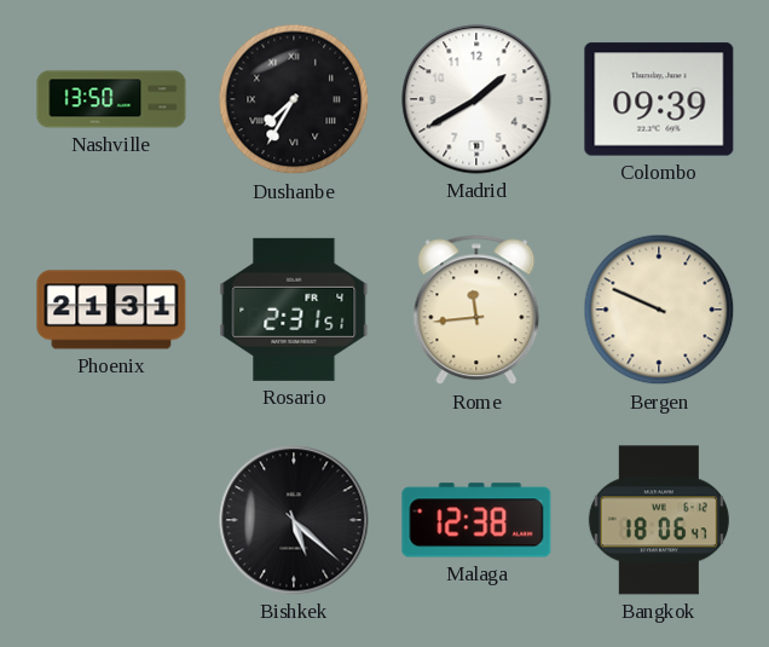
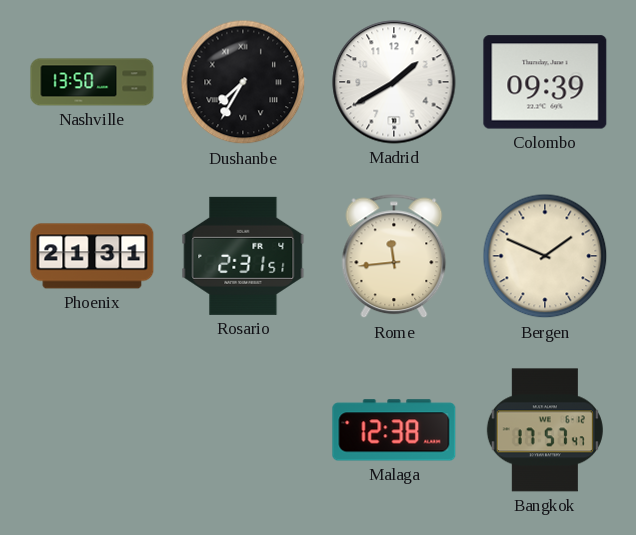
Bergen: 9:49 -> 1:49 (545, 256)
Bishkek: 5:22 -> none (294, 520)
Bangkok: 18:06 -> 17:57 (545, 430)
